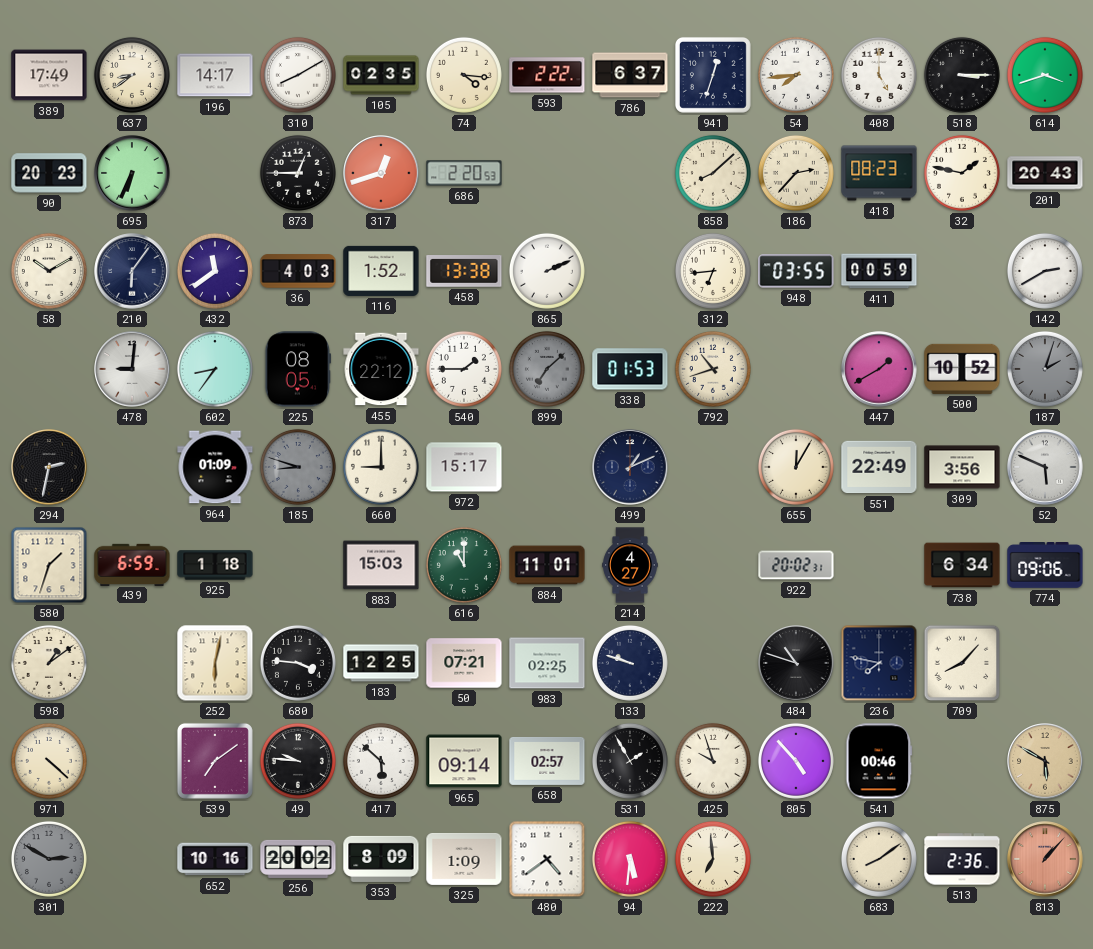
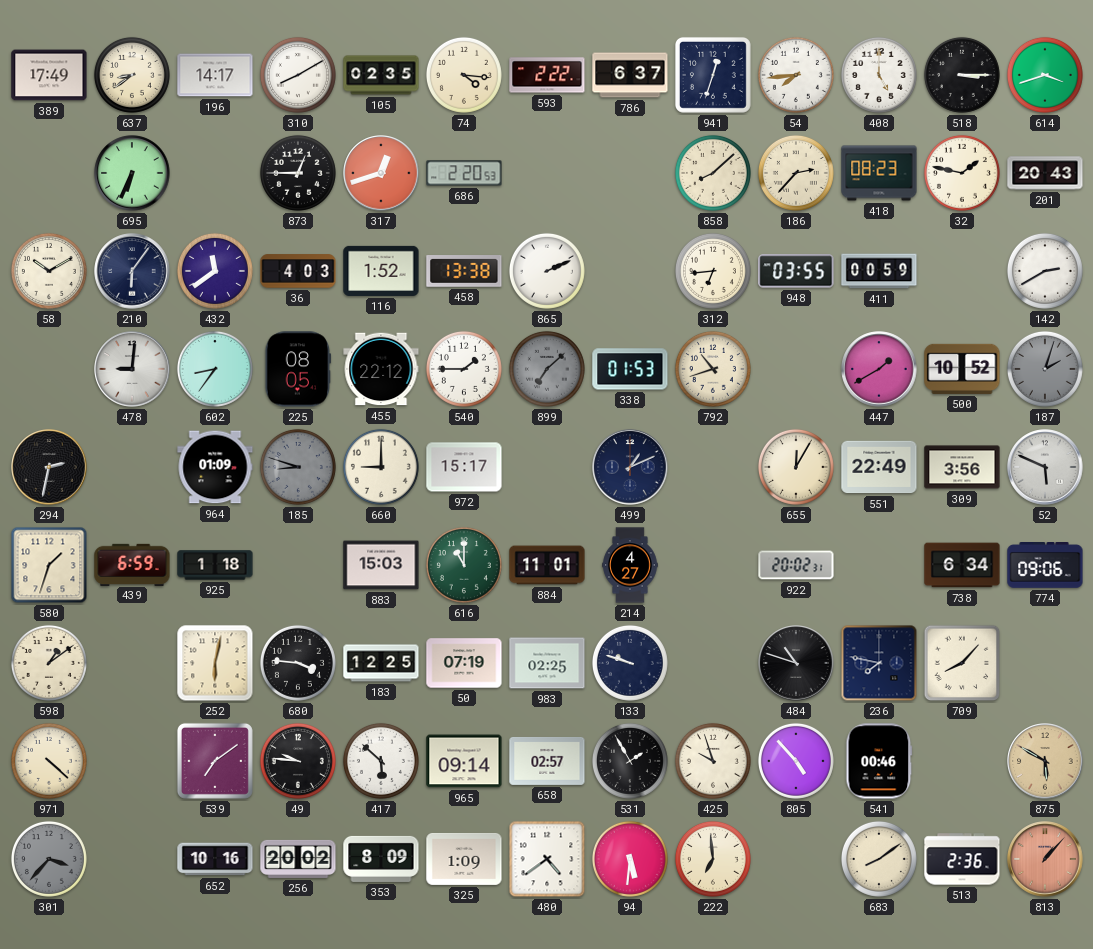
90: 20:23 -> none (49, 173)
50: 07:21 -> 07:19 (464, 663)
301: 2:50 -> 3:37 (49, 859)
